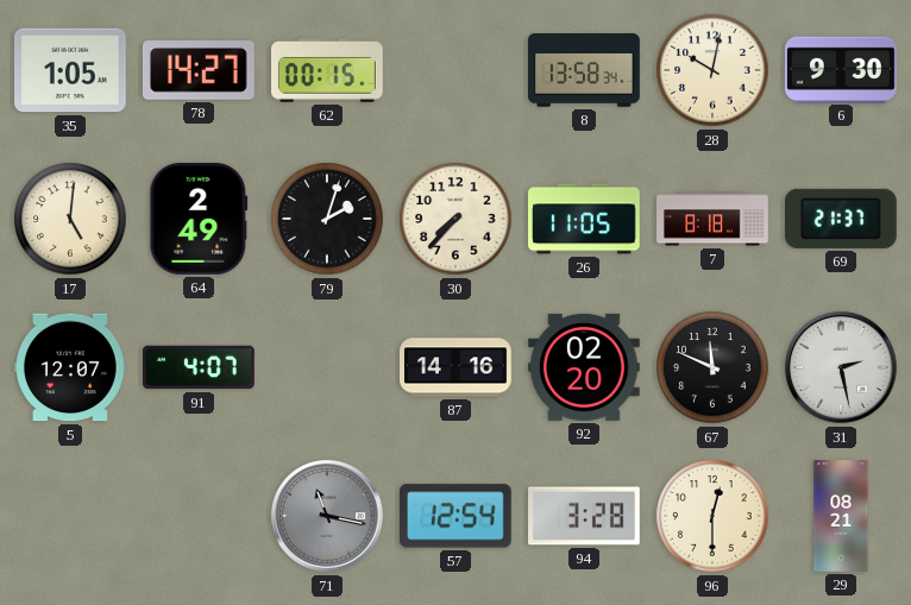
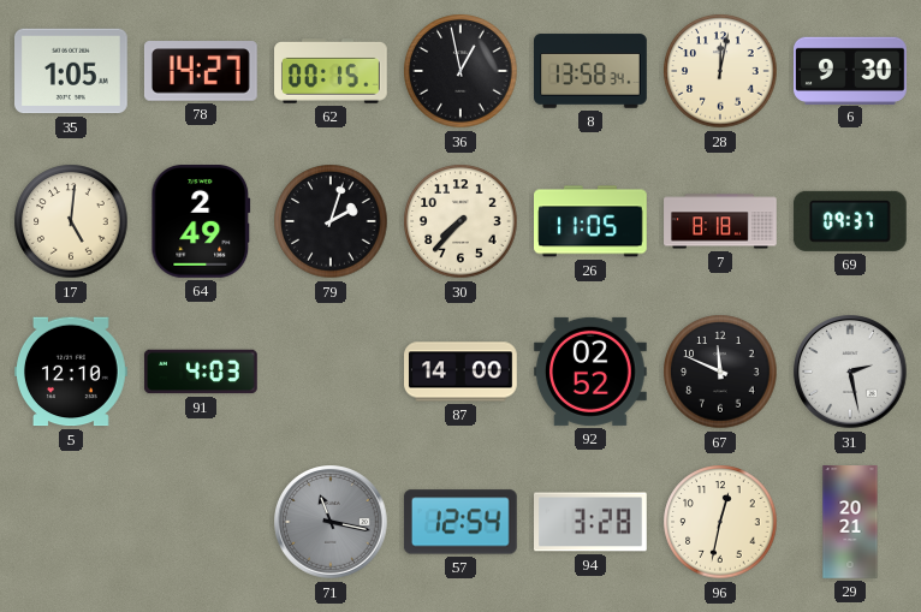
36: none -> 12:58 (460, 71)
28: 10:02 -> 12:02 (720, 71)
69: 21:37 -> 09:37 (850, 221)
5: 12:07 -> 12:10 (72, 372)
91: 4:07 -> 4:03 (202, 372)
87: 14:16 -> 14:00 (462, 372)
92: 02:20 -> 02:52 (590, 372)
96: 12:30 -> 12:32 (720, 522)
29: 08:21 -> 20:21 (850, 522)
